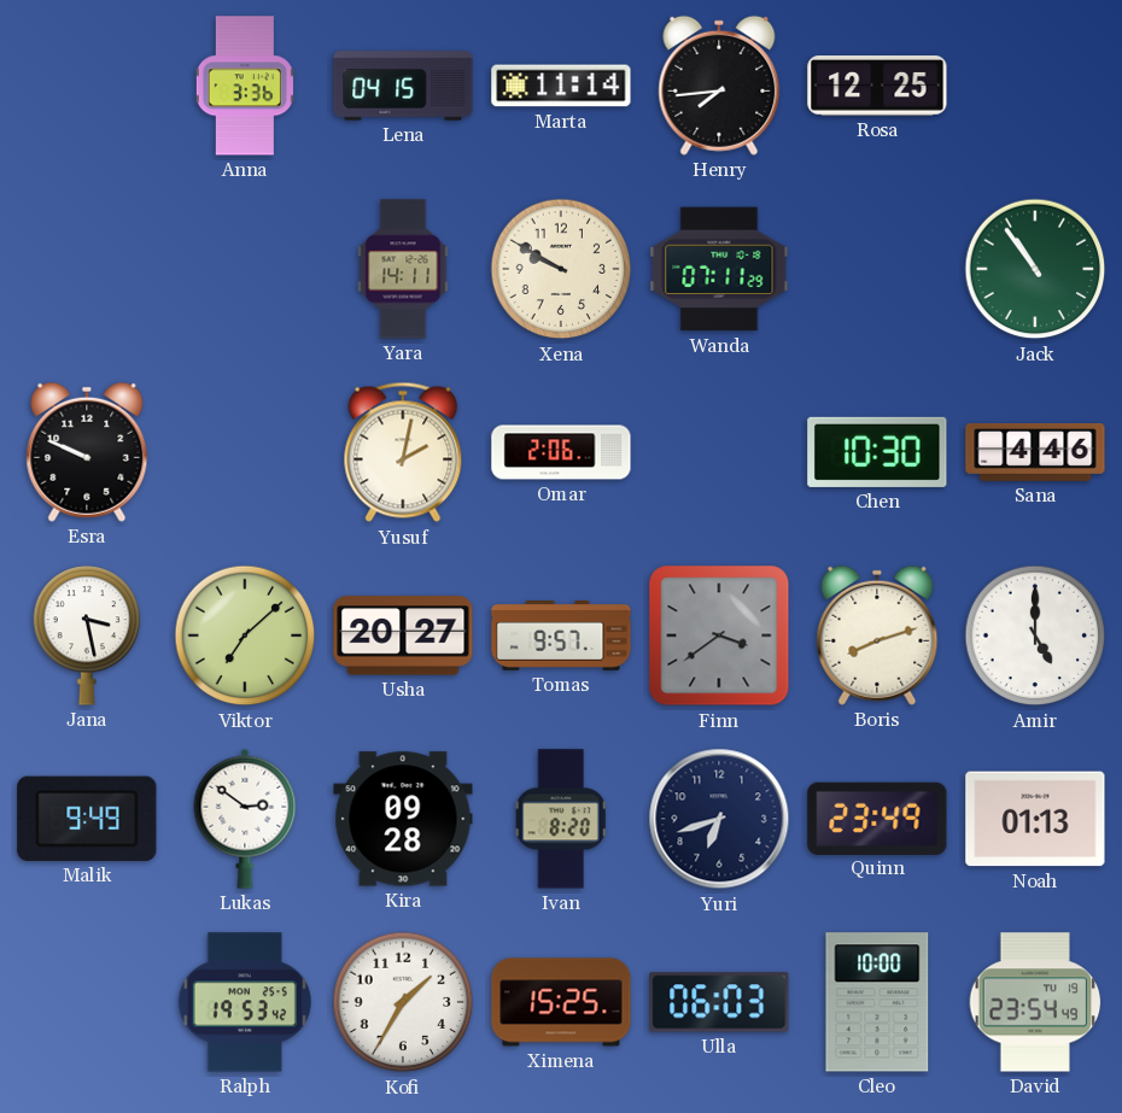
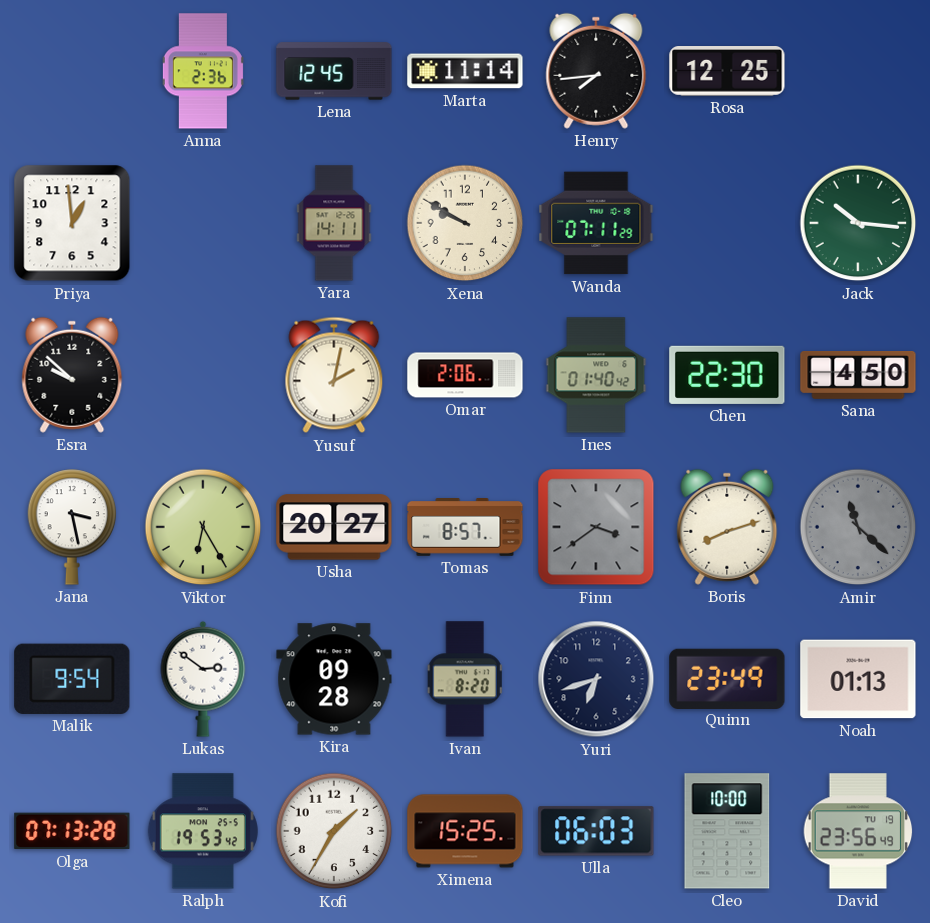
Anna: 3:36 -> 2:36 (203, 71)
Lena: 04:15 -> 12:45 (334, 71)
Priya: none -> 12:59 (72, 223)
Jack: 10:54 -> 10:16 (858, 223)
Esra: 9:49 -> 9:52 (72, 375)
Ines: none -> 01:40 (596, 375)
Chen: 10:30 -> 22:30 (727, 375)
Sana: 4:46 -> 4:50 (858, 376)
Viktor: 7:08 -> 6:25 (203, 527)
Tomas: 9:57 -> 8:57 (465, 528)
Amir: 5:00 -> 11:22 (858, 527)
Amir dial: white -> grey (858, 527)
Malik: 9:49 -> 9:54 (72, 679)
Olga: none -> 07:13 (72, 831)
David: 23:54 -> 23:56 (858, 831)
